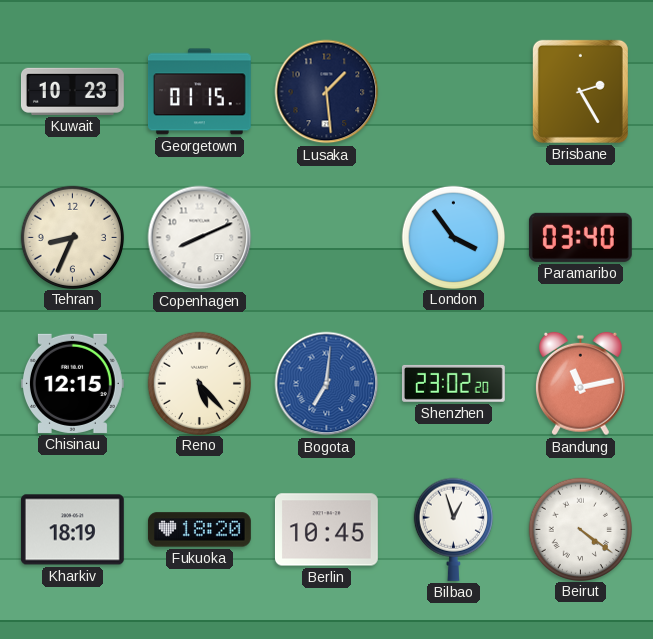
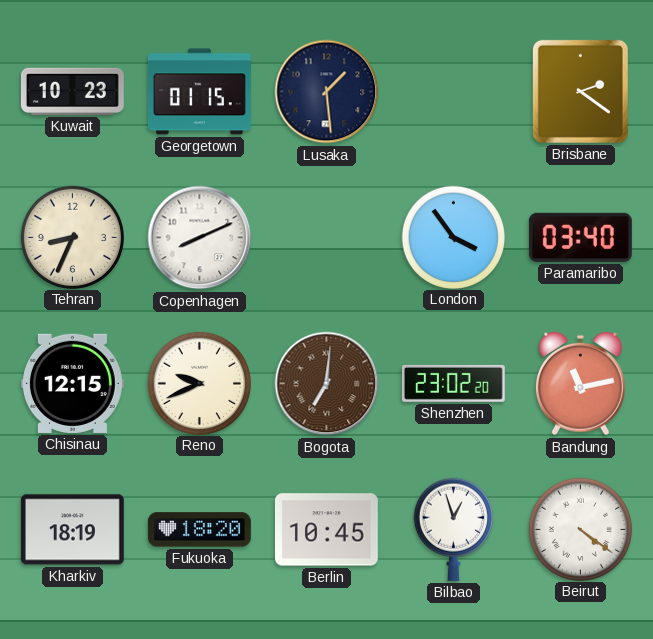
Brisbane: 2:25 -> 2:21 (580, 91)
Reno: 5:23 -> 9:41 (199, 383)
Bogota dial: blue -> brown (327, 384)
